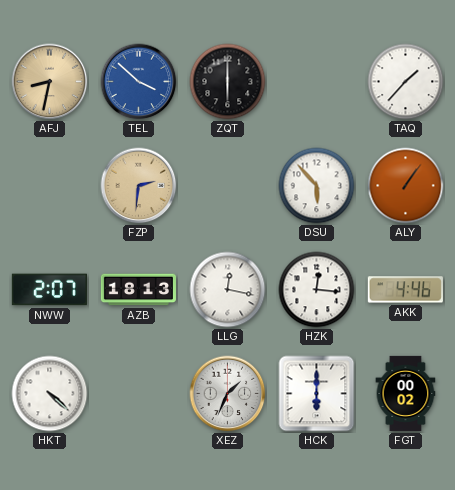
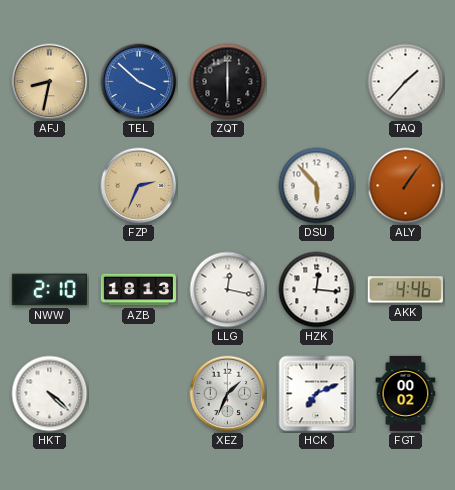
FZP: 2:31 -> 2:34 (139, 186)
NWW: 2:07 -> 2:10 (49, 290)
HCK: 6:00 -> 7:11 (317, 394)
